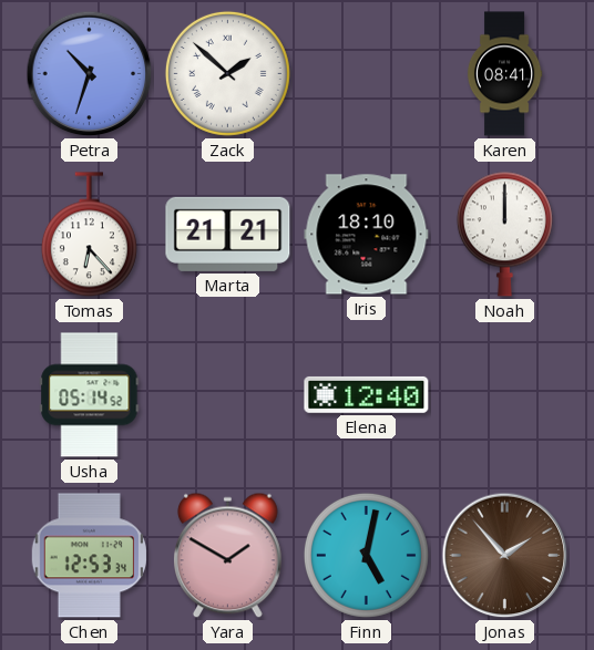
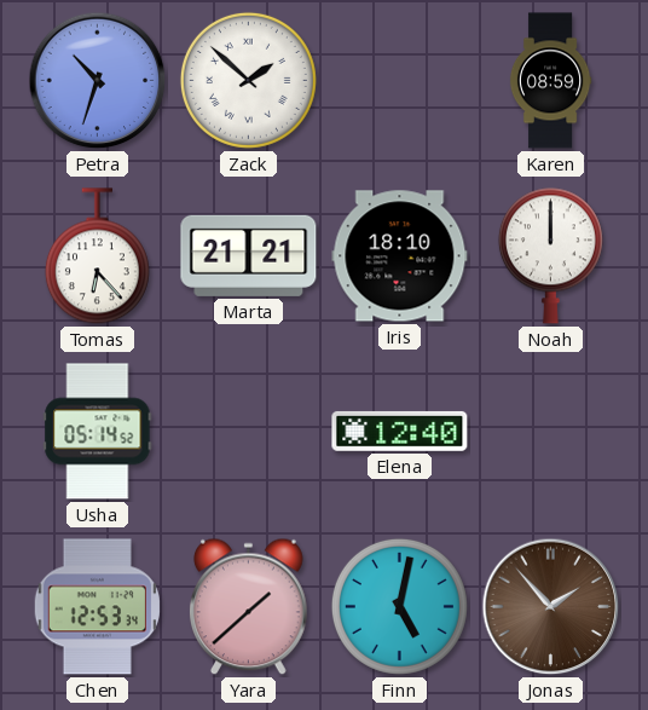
Karen: 08:41 -> 08:59 (550, 81)
Yara: 1:50 -> 1:38 (249, 607)
